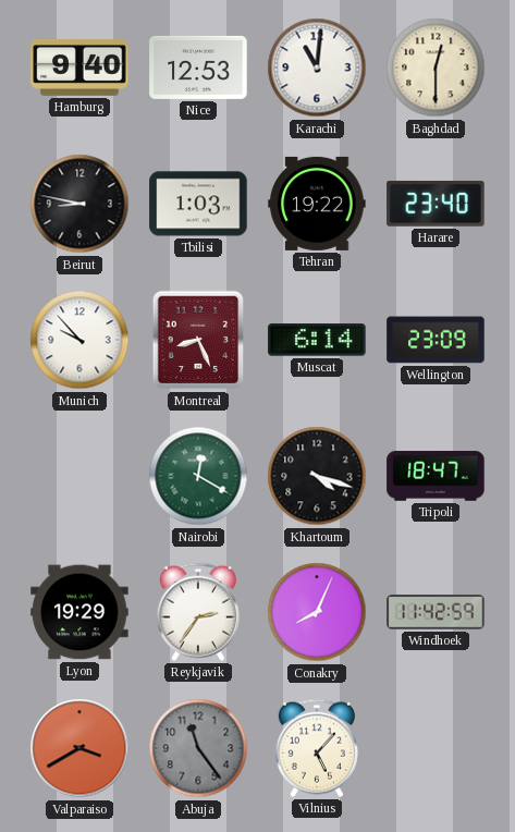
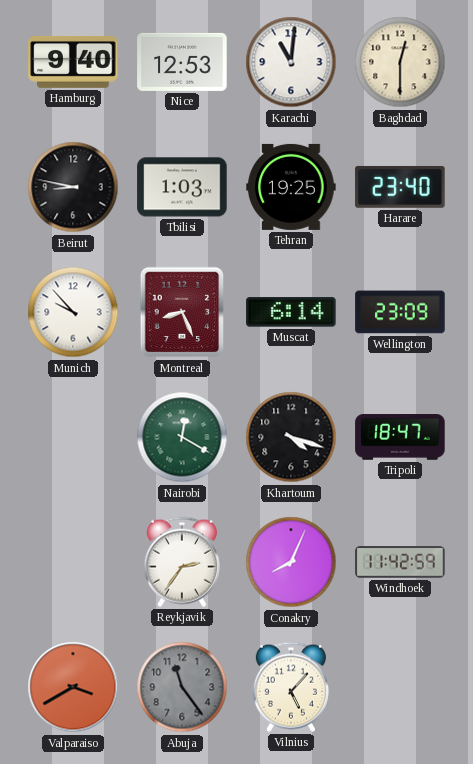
Tehran: 19:22 -> 19:25 (291, 187)
Lyon: 19:29 -> none (79, 612)
